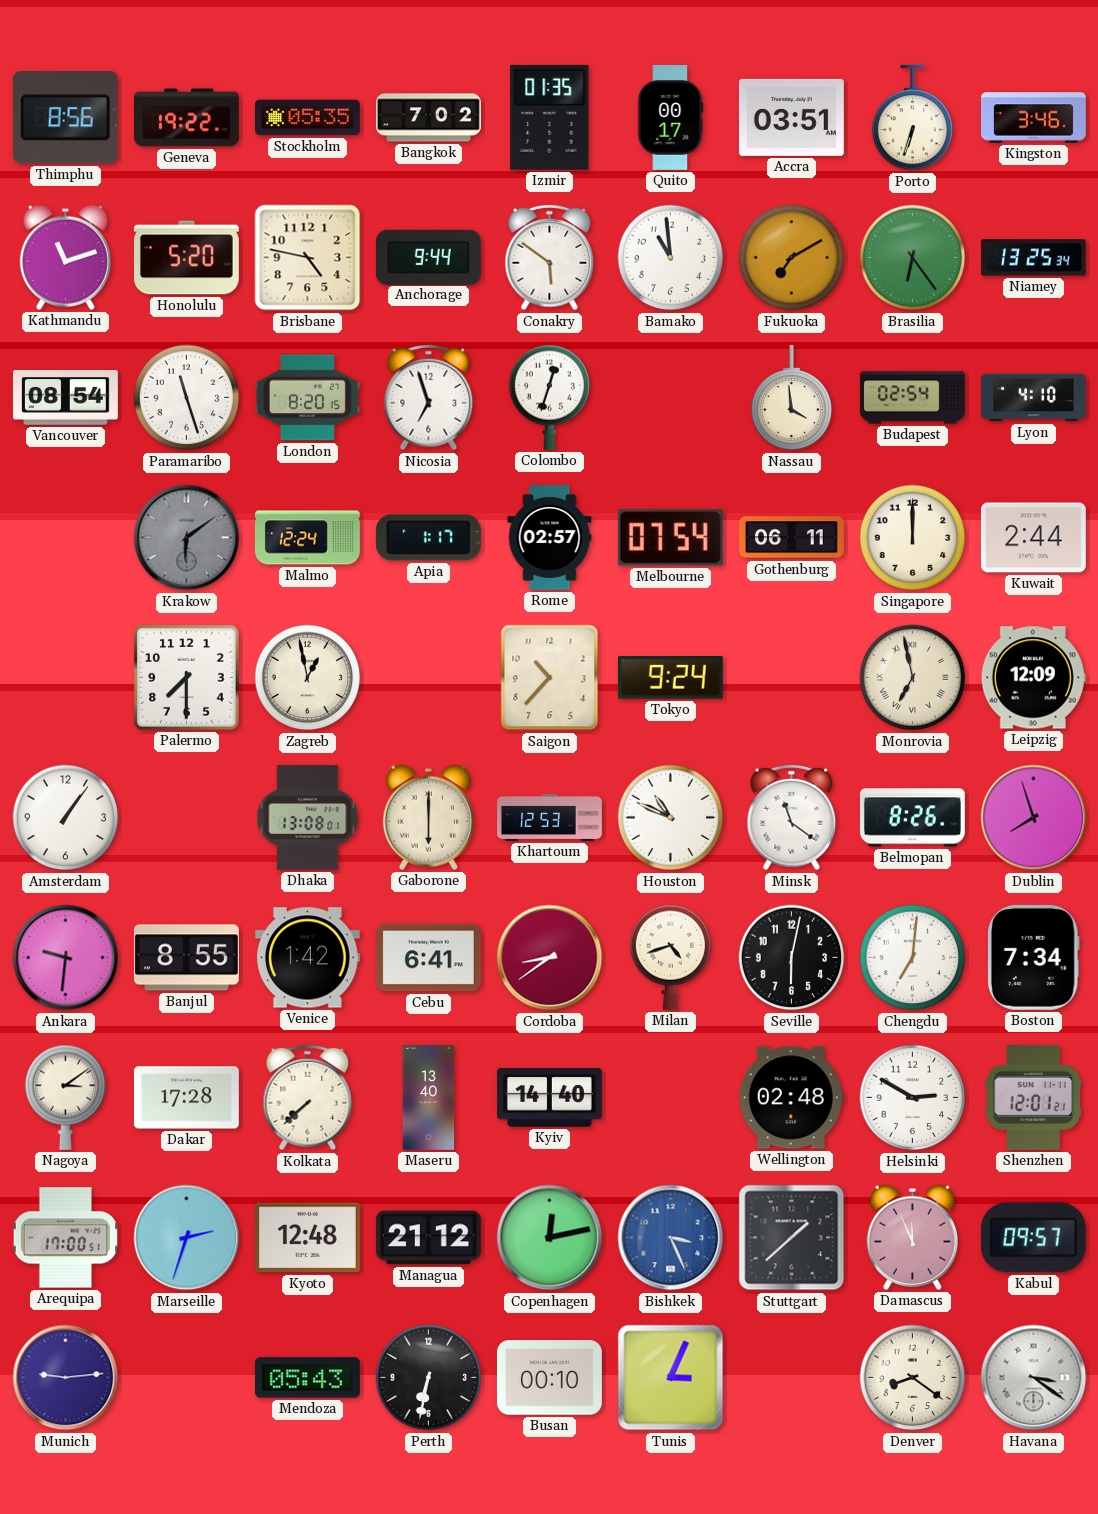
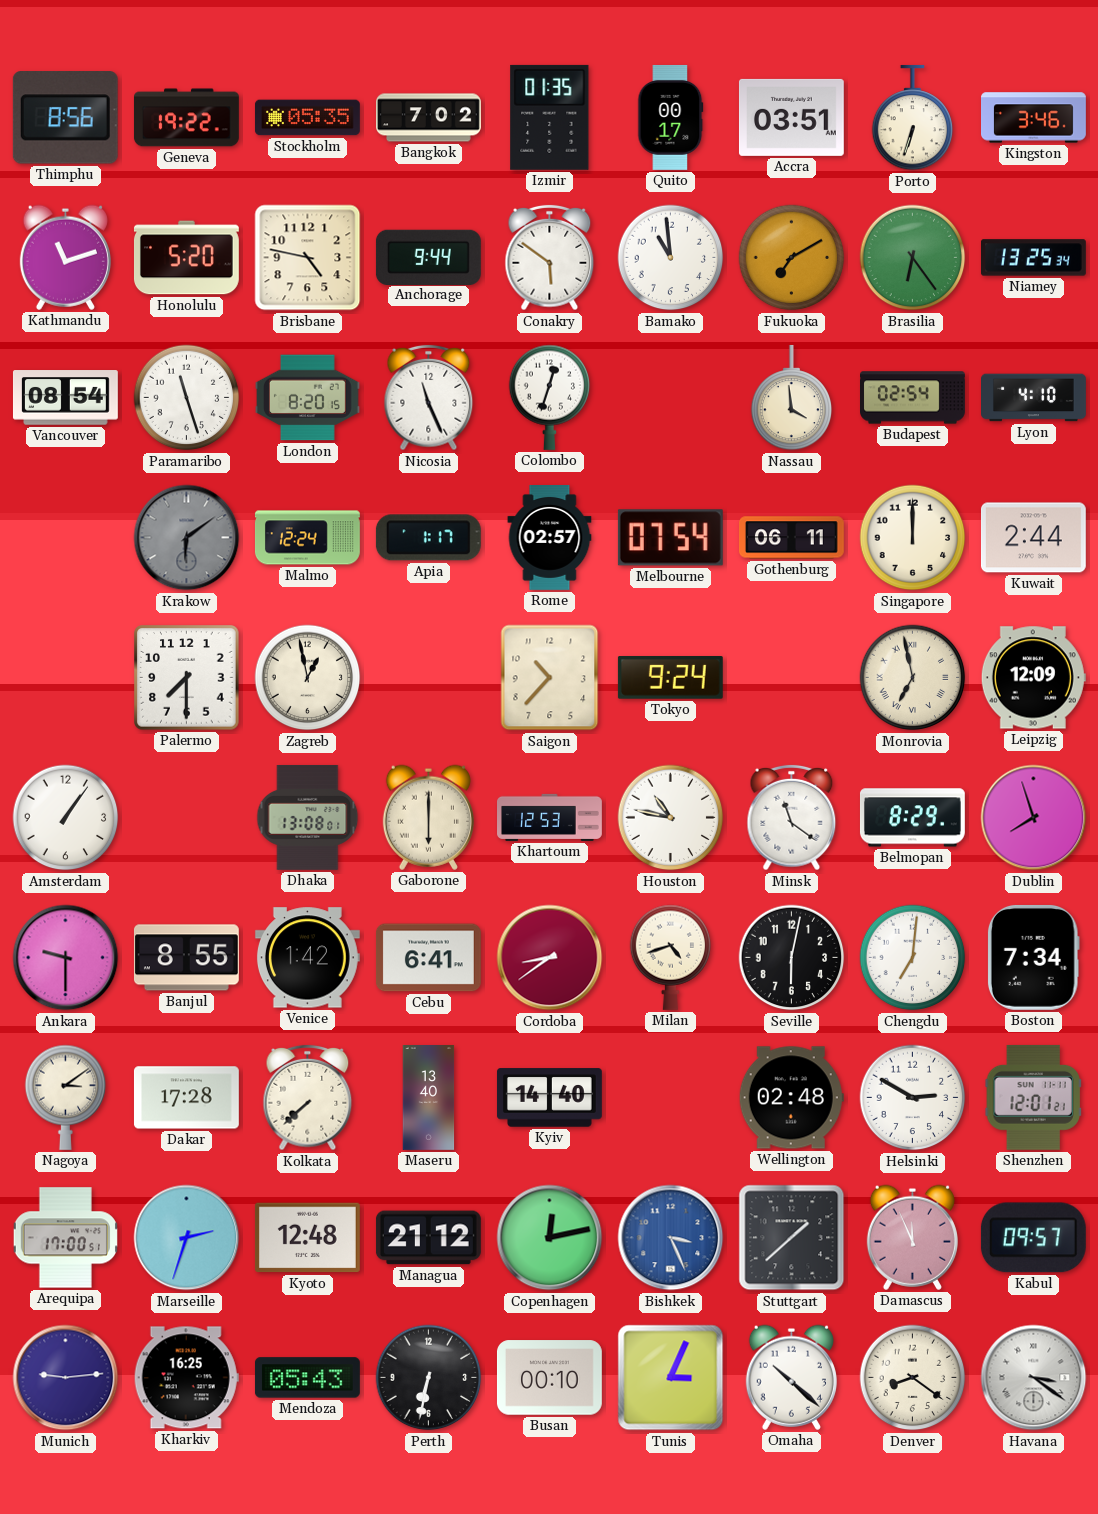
Nicosia: 6:57 -> 11:26 (429, 398)
Houston: 10:49 -> 10:47 (671, 818)
Belmopan: 8:26 -> 8:29 (912, 818)
Ankara: 9:31 -> 9:30 (66, 958)
Kharkiv: none -> 16:25 (186, 1378)
Omaha: none -> 10:22 (791, 1377)
